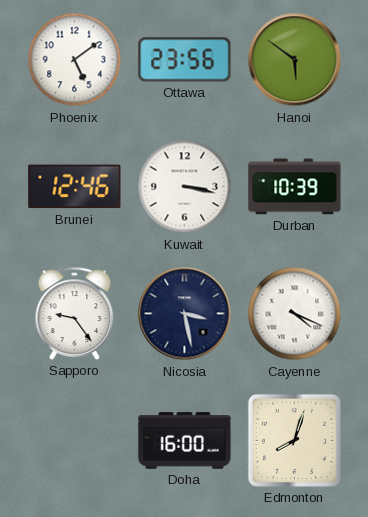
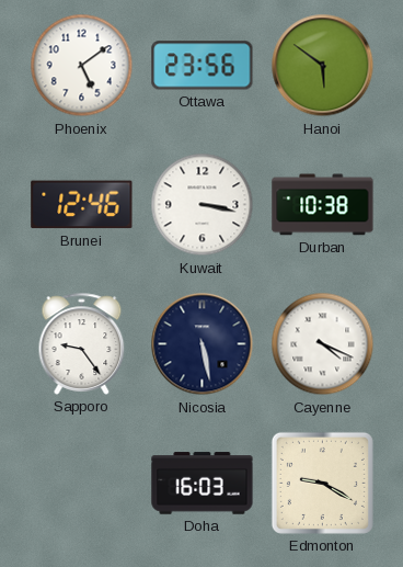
Durban: 10:39 -> 10:38 (323, 205)
Nicosia: 3:28 -> 5:28 (203, 344)
Doha: 16:00 -> 16:03 (203, 484)
Edmonton: 8:03 -> 9:20 (322, 483)
